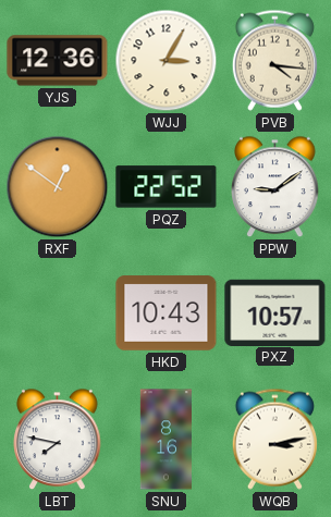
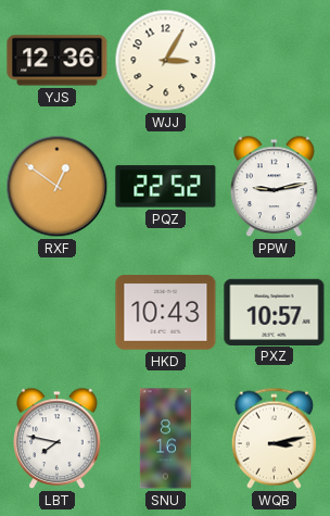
PVB: 4:16 -> none (274, 60)
PPW: 9:09 -> 9:13 (275, 187)
